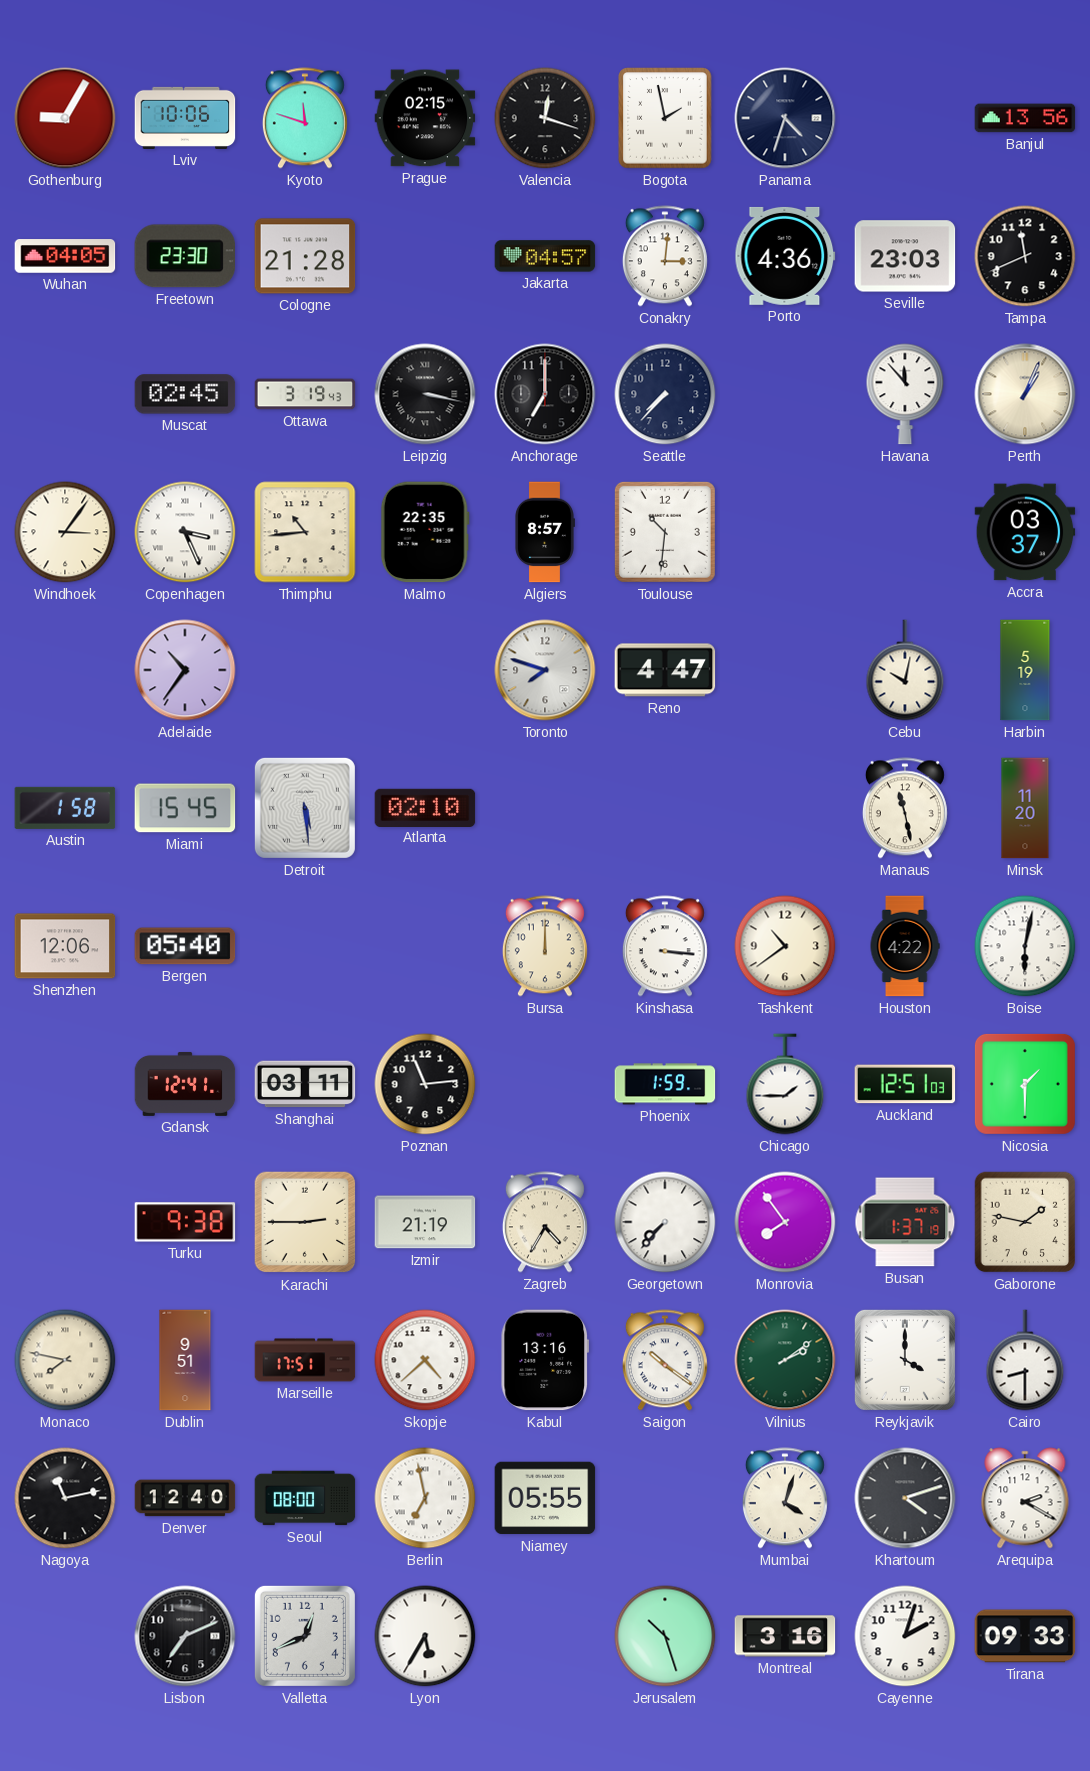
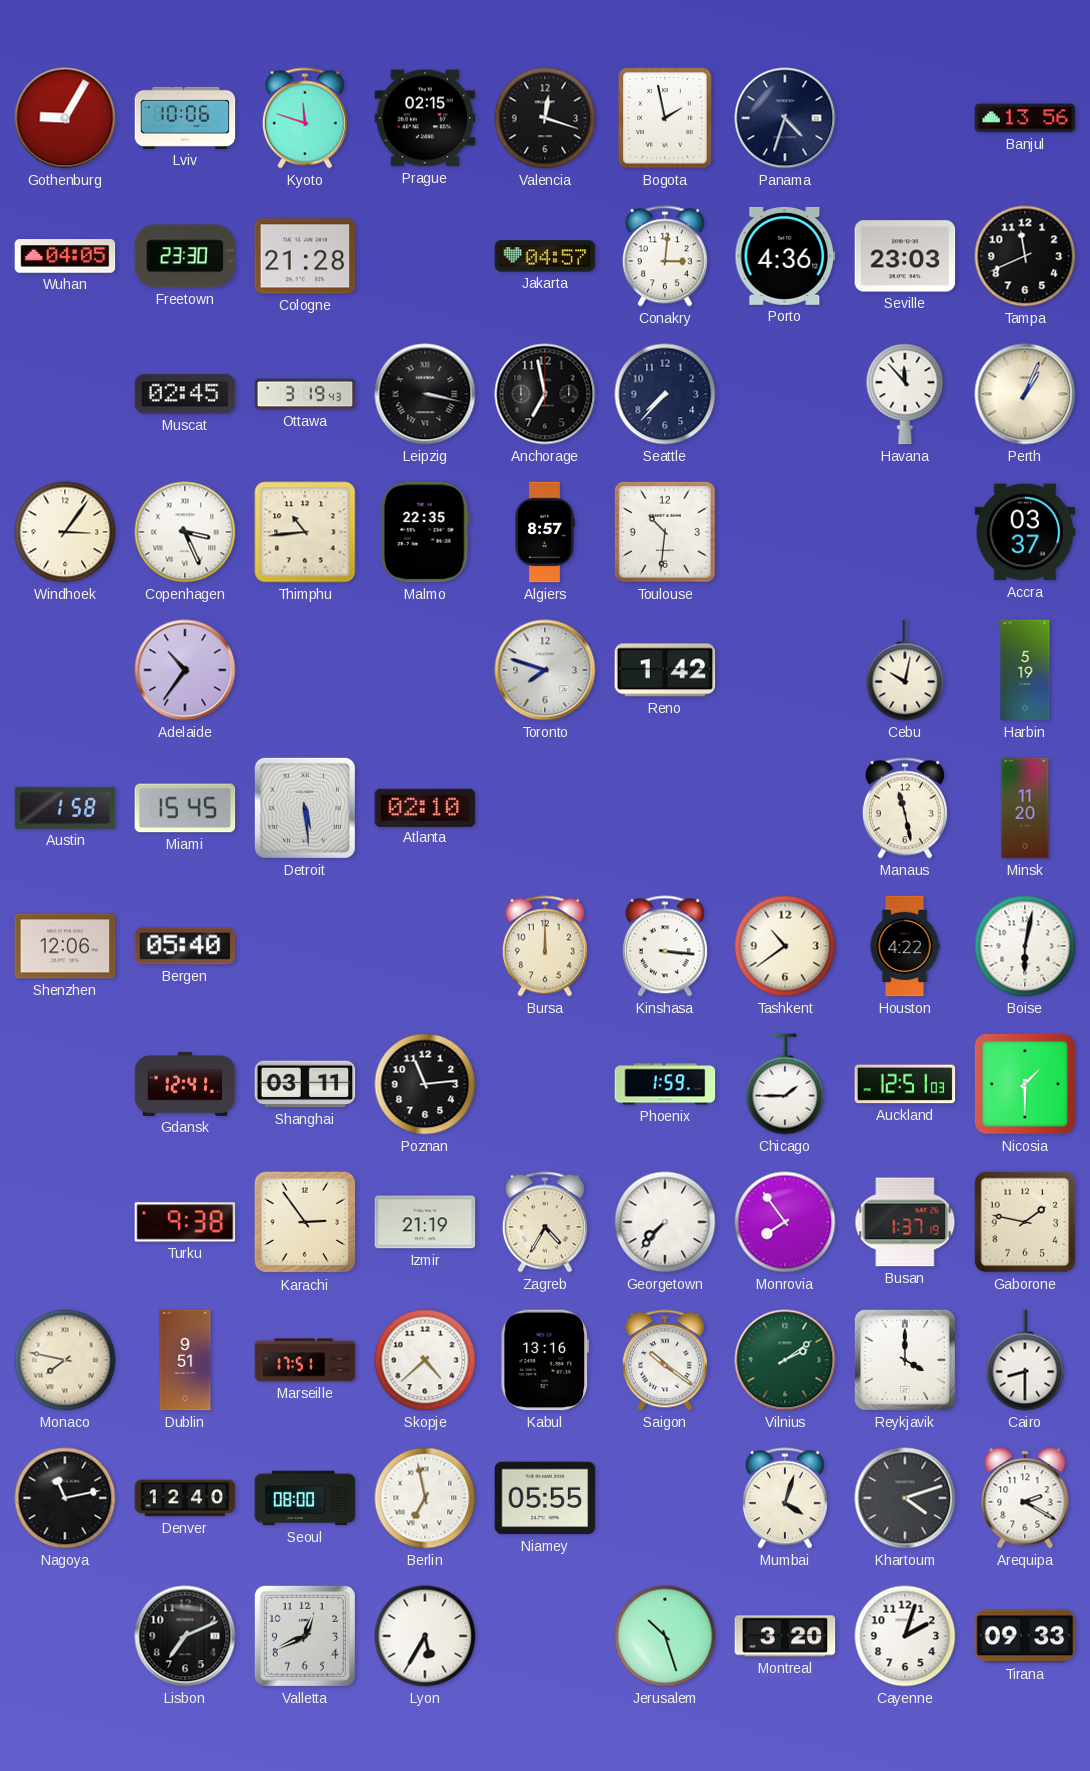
Anchorage: 7:00 -> 6:58 (545, 394)
Reno: 4:47 -> 1:42 (665, 670)
Karachi: 2:45 -> 2:54 (305, 1222)
Montreal: 3:16 -> 3:20 (785, 1636)
